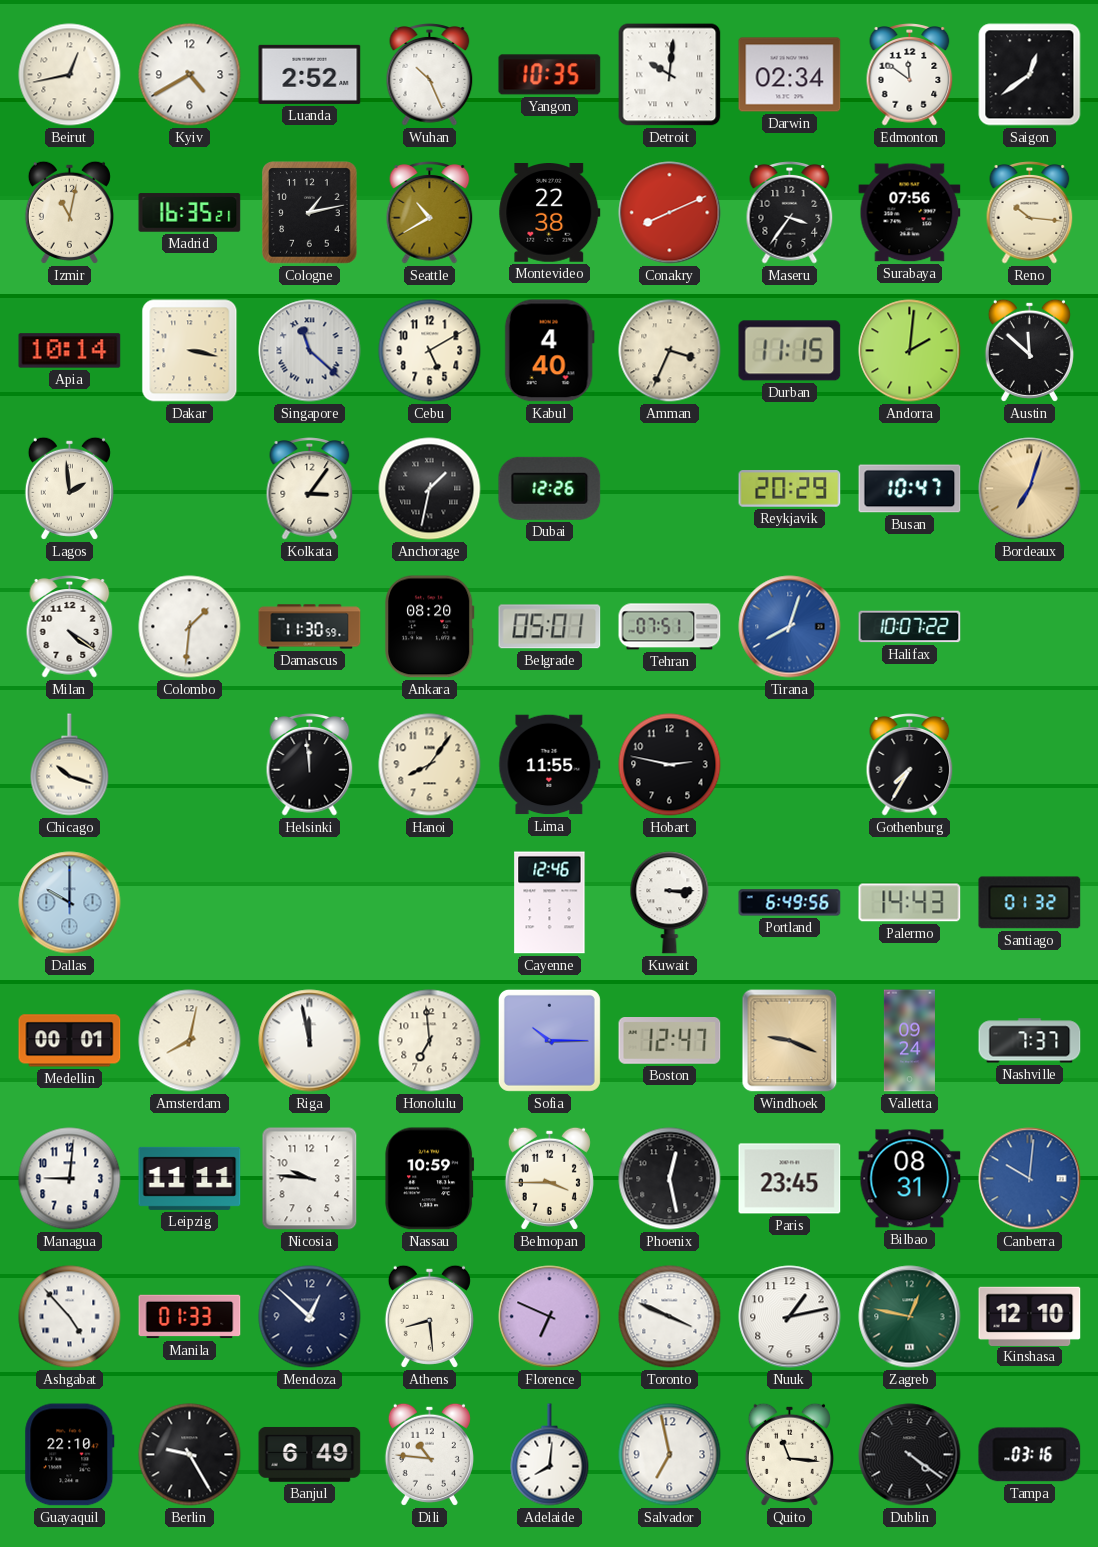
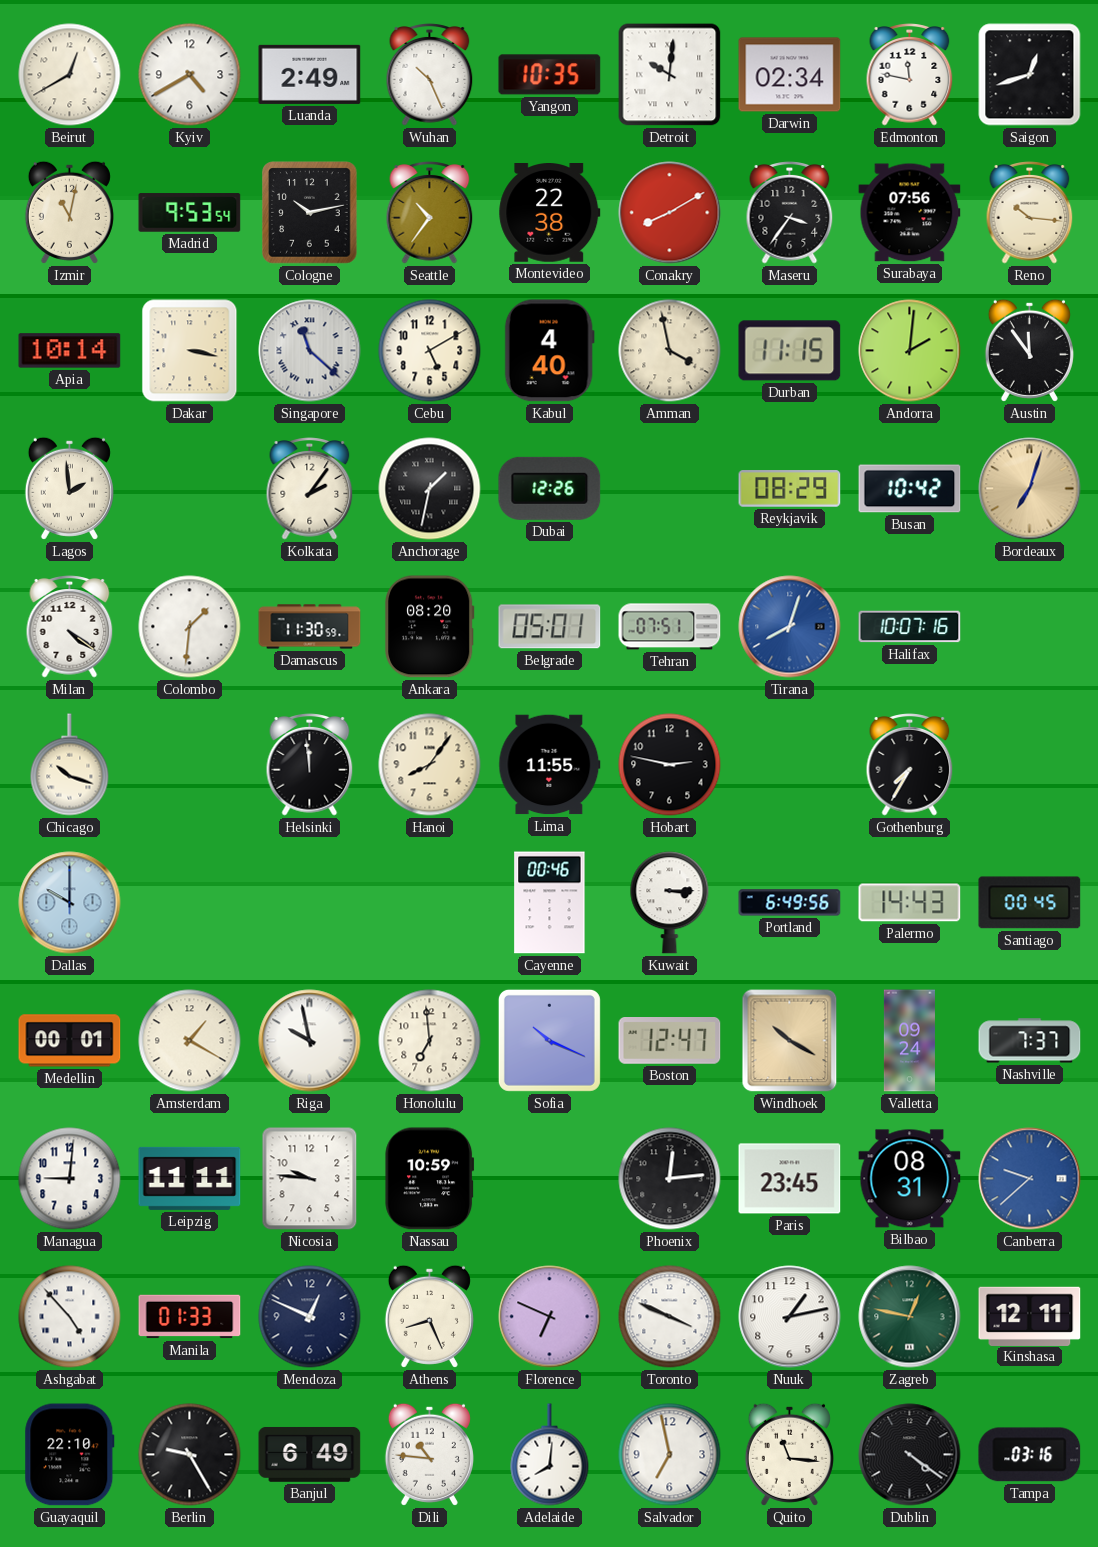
Beirut: 12:43 -> 12:40 (70, 75)
Luanda: 2:52 -> 2:49 (310, 74)
Edmonton: 11:51 -> 11:47 (910, 75)
Saigon: 12:39 -> 12:42 (1030, 75)
Madrid: 16:35 -> 9:53 (190, 213)
Cologne: 1:13 -> 10:13 (310, 213)
Seattle: 10:40 -> 10:36 (430, 213)
Conakry: 8:11 -> 8:10 (670, 213)
Amman: 3:34 -> 3:58 (670, 351)
Austin: 11:52 -> 11:54 (1029, 350)
Kolkata: 3:06 -> 2:06 (310, 489)
Reykjavik: 20:29 -> 08:29 (790, 489)
Busan: 10:47 -> 10:42 (910, 489)
Halifax: 10:07:22 -> 10:07:16 (910, 627)
Cayenne: 12:46 -> 00:46 (550, 903)
Santiago: 01:32 -> 00:45 (1030, 903)
Amsterdam: 8:02 -> 1:20 (190, 1041)
Riga: 11:58 -> 9:58 (310, 1041)
Sofia: 10:15 -> 10:19 (549, 1040)
Windhoek: 9:19 -> 10:20 (790, 1041)
Belmopan: 3:45 -> none (549, 1178)
Phoenix: 12:28 -> 12:14 (670, 1179)
Canberra: 10:01 -> 9:38 (1030, 1179)
Mendoza: 12:52 -> 12:49 (310, 1317)
Athens: 8:29 -> 8:26 (429, 1316)
Kinshasa: 12:10 -> 12:11 (1030, 1316)
